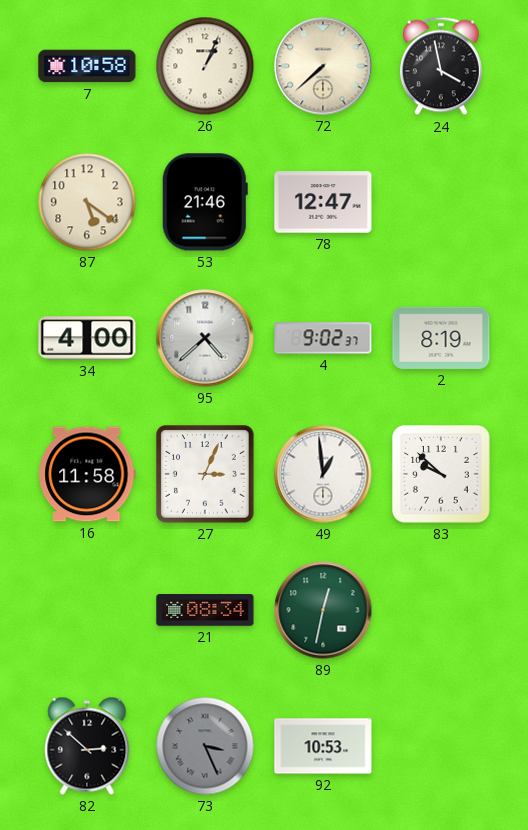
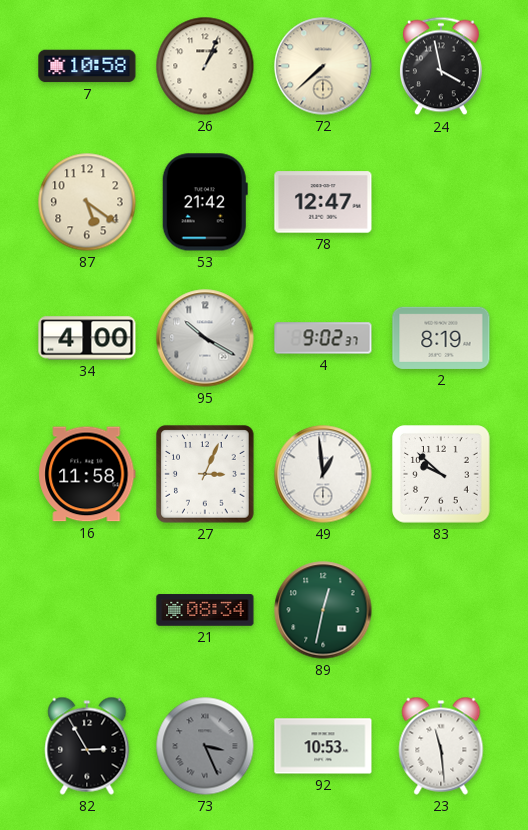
53: 21:46 -> 21:42 (205, 202)
95: 4:38 -> 10:20 (205, 338)
82: 2:52 -> 2:55 (87, 746)
23: none -> 11:29 (441, 746)
